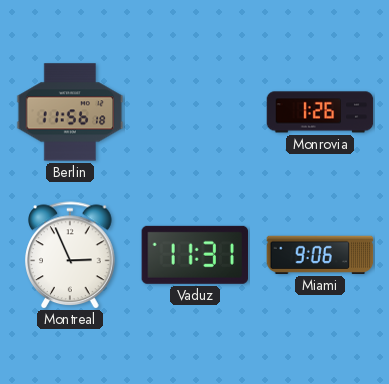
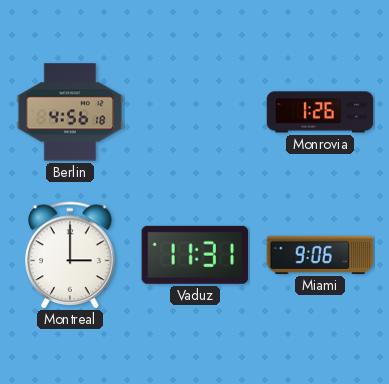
Berlin: 11:56 -> 4:56 (70, 112)
Montreal: 2:56 -> 3:00 (70, 255)
